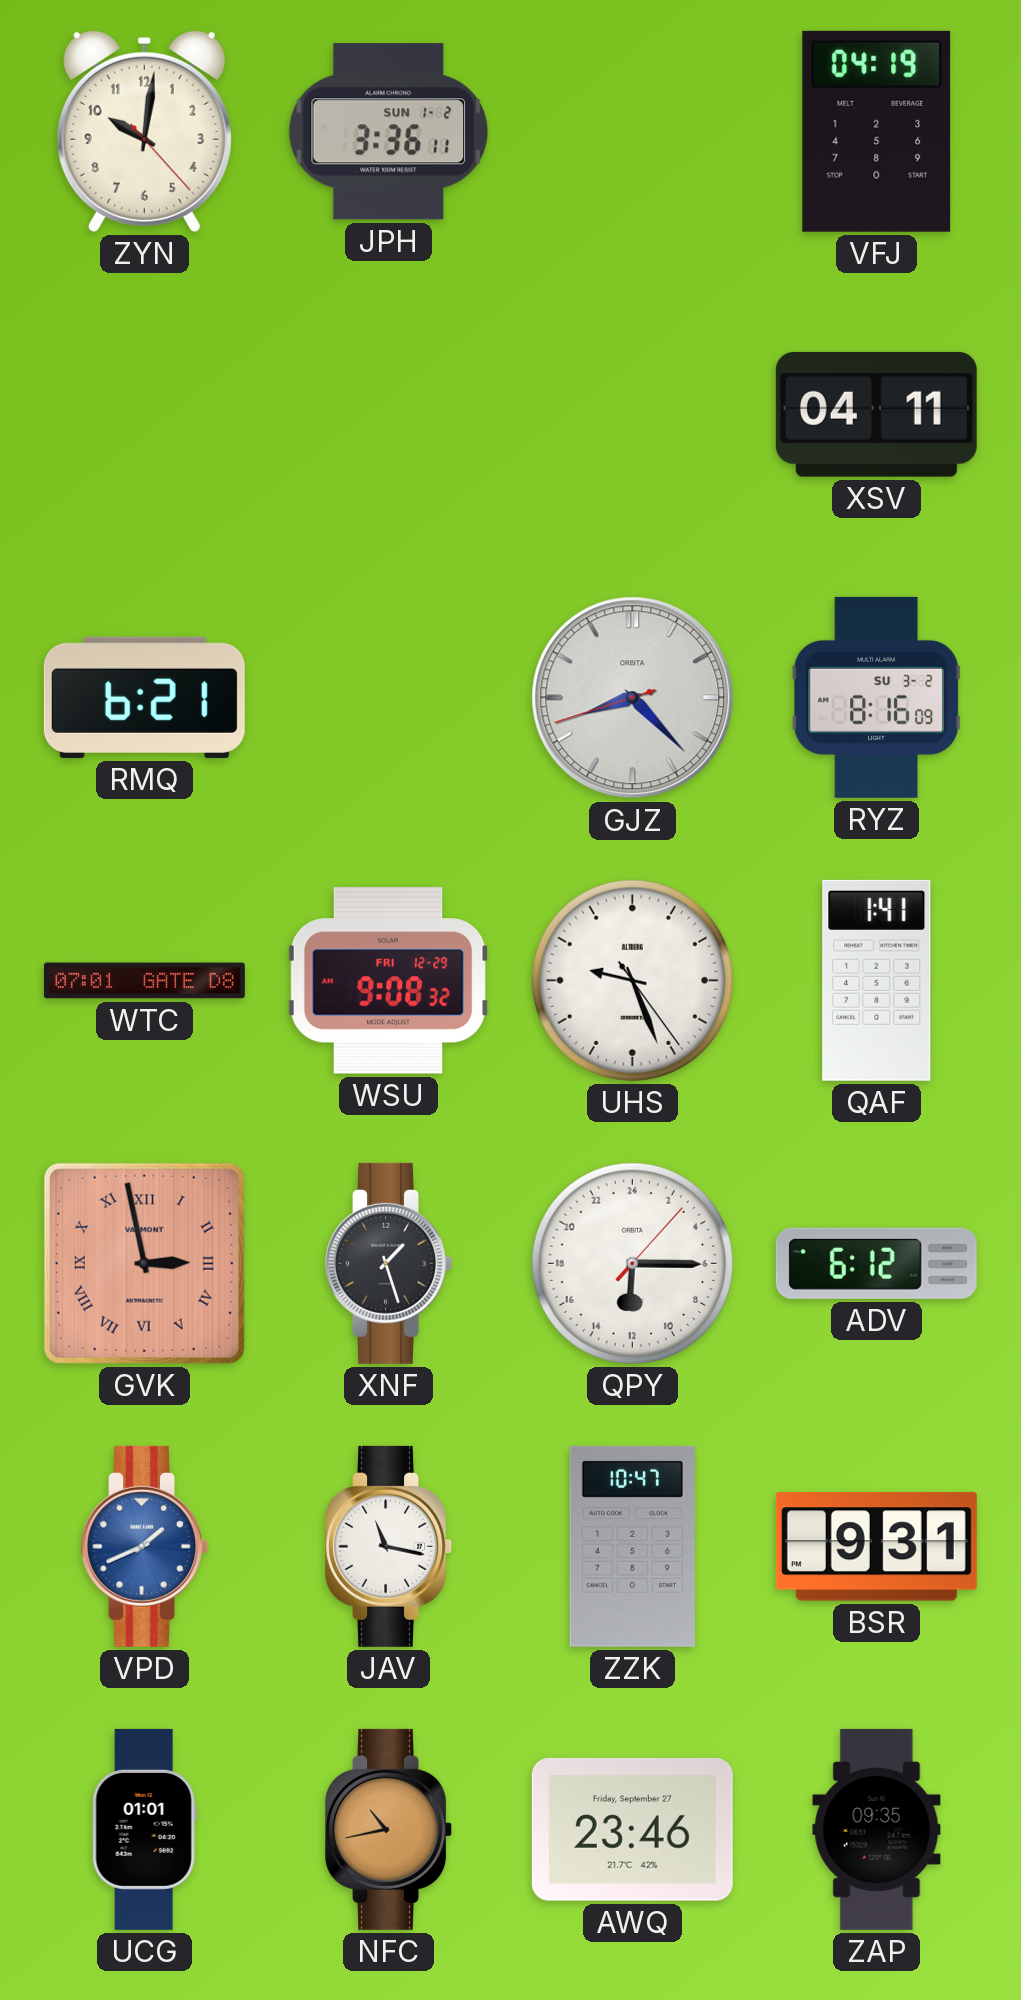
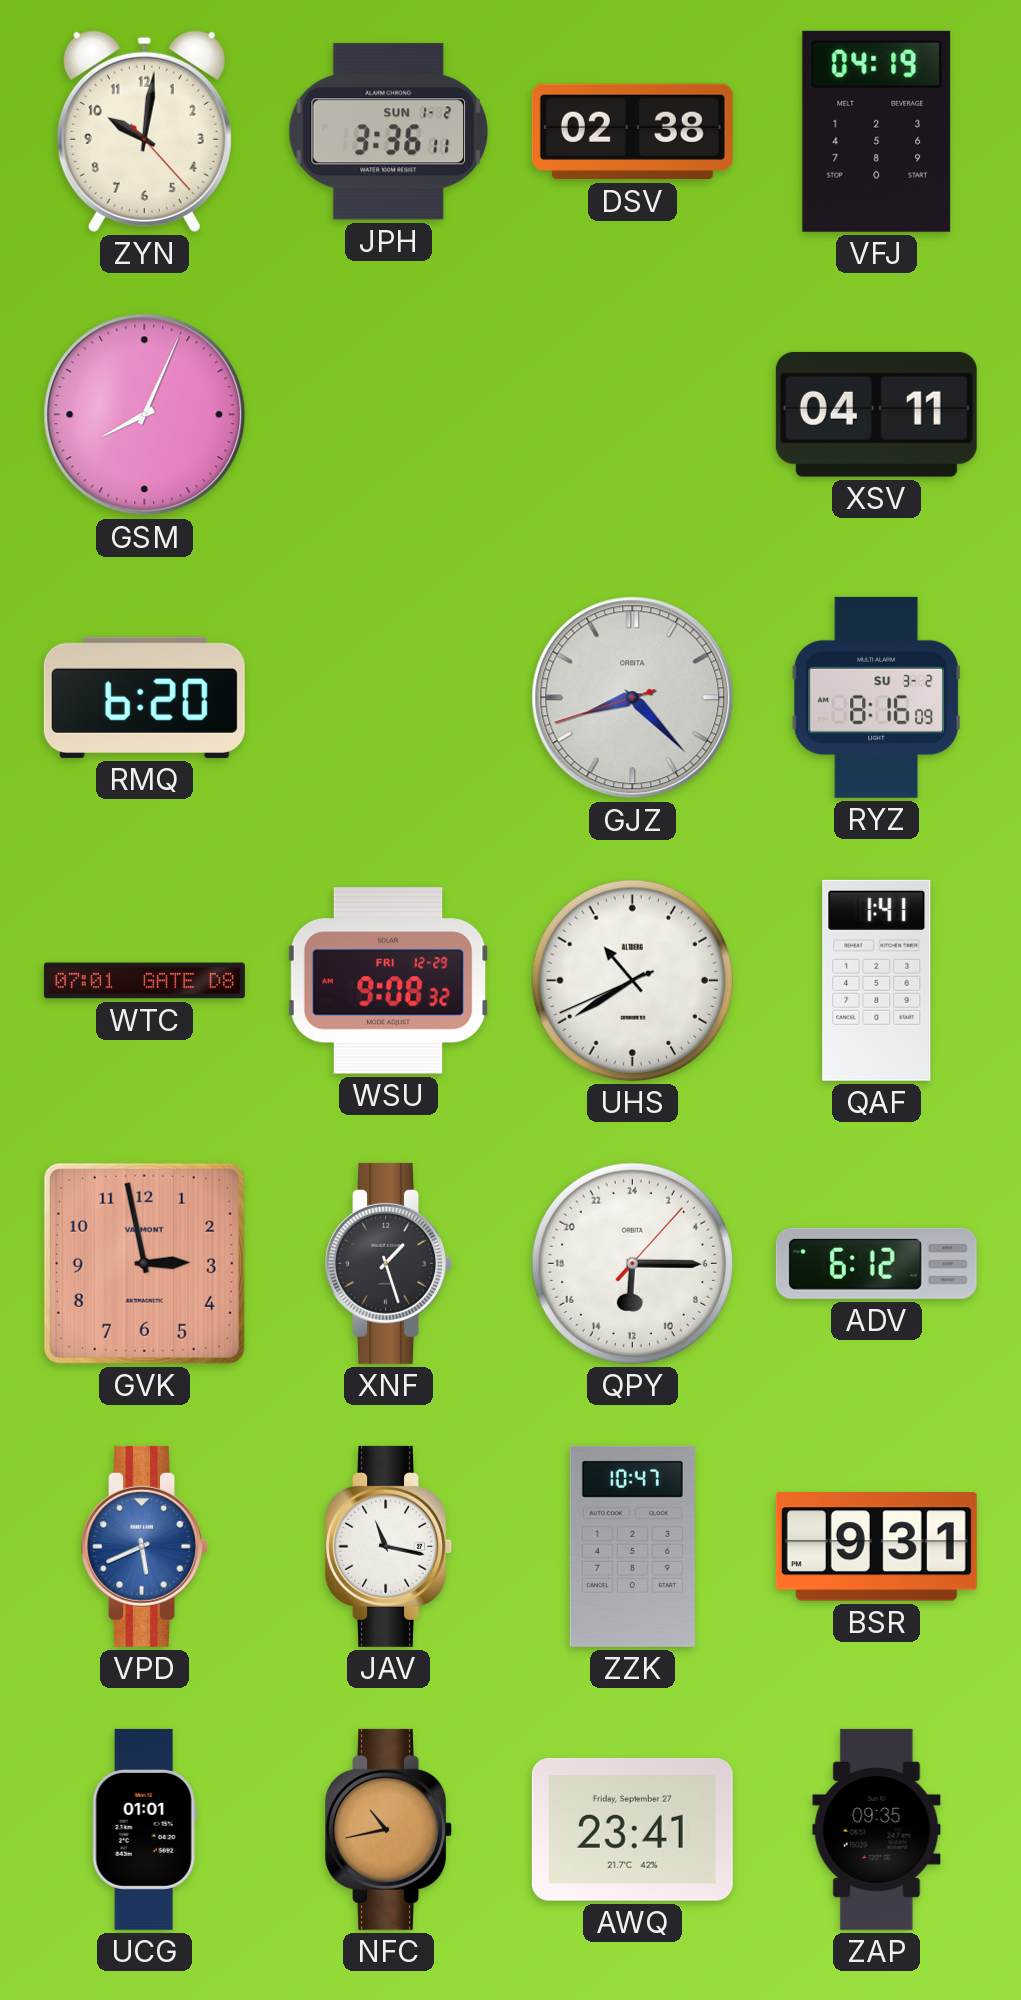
DSV: none -> 02:38 (632, 132)
GSM: none -> 8:04 (145, 415)
RMQ: 6:21 -> 6:20 (144, 697)
UHS: 9:26 -> 10:39 (632, 980)
GVK numerals: Roman -> Arabic (144, 1263)
VPD: 1:41 -> 5:41 (145, 1546)
AWQ: 23:46 -> 23:41 (632, 1829)
